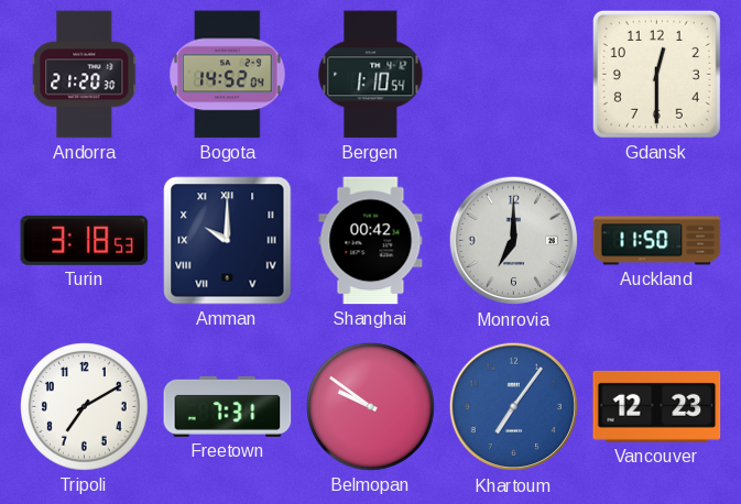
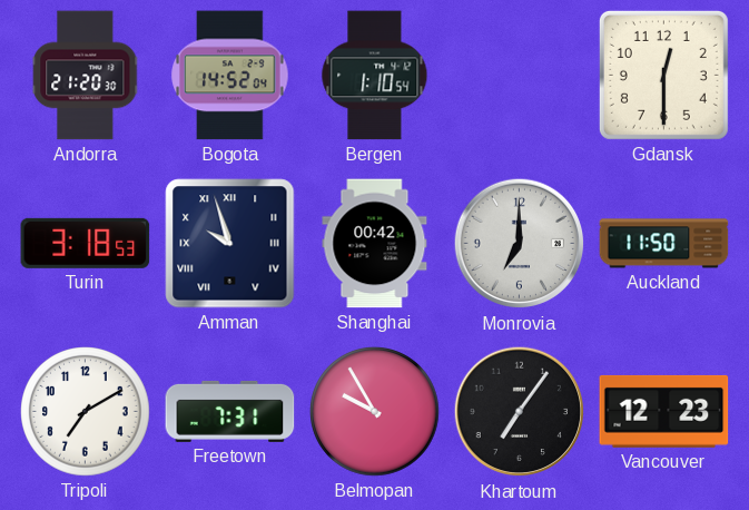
Amman: 10:00 -> 9:57 (230, 244)
Belmopan: 9:51 -> 9:55 (375, 412)
Khartoum dial: blue -> black (520, 412)
